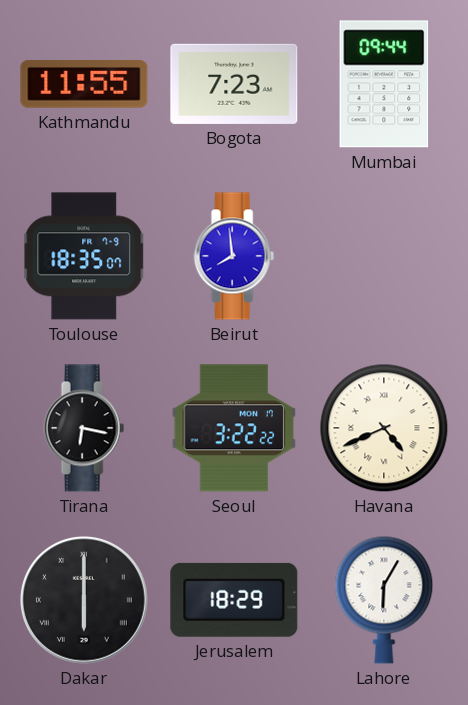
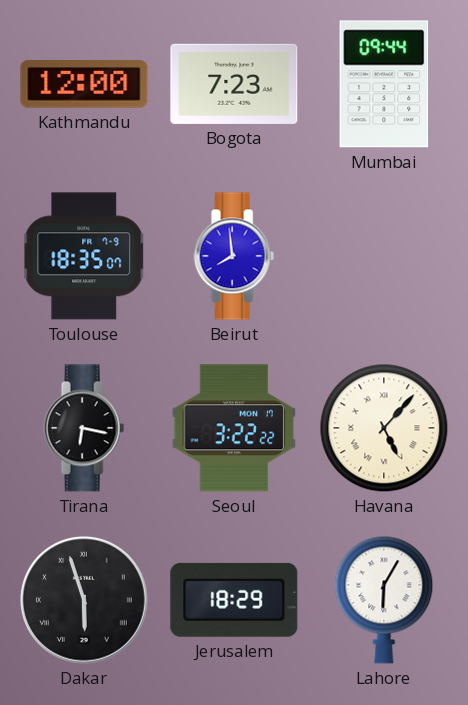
Kathmandu: 11:55 -> 12:00 (84, 84)
Havana: 4:41 -> 5:07 (384, 428)
Dakar: 6:00 -> 5:57 (85, 601)
